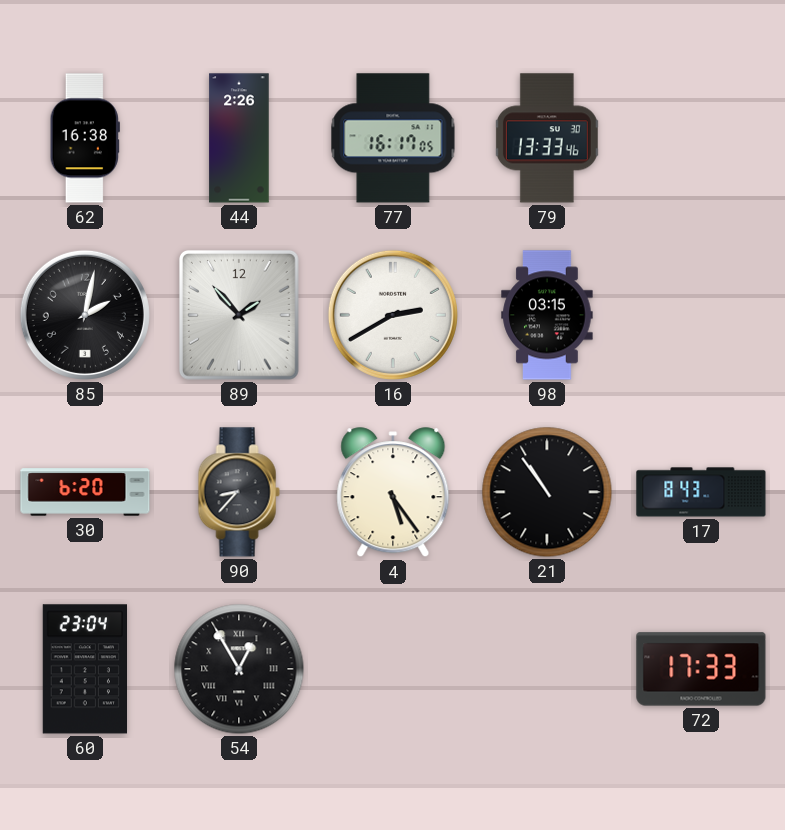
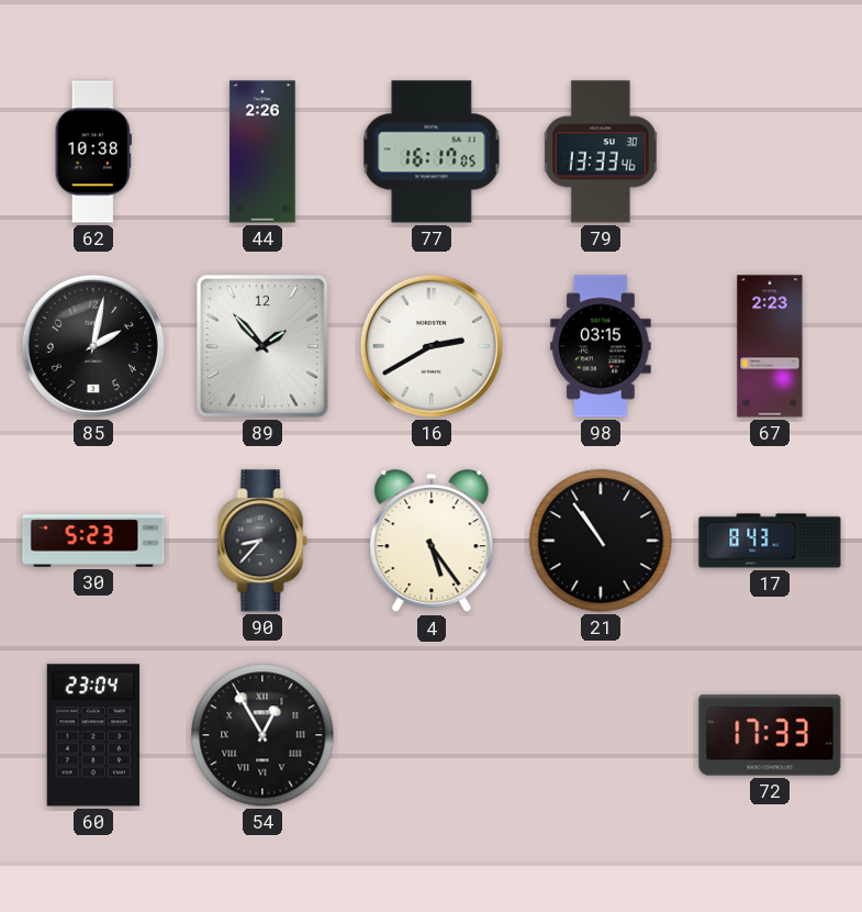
62: 16:38 -> 10:38 (93, 152)
67: none -> 2:23 (770, 346)
30: 6:20 -> 5:23 (93, 541)
